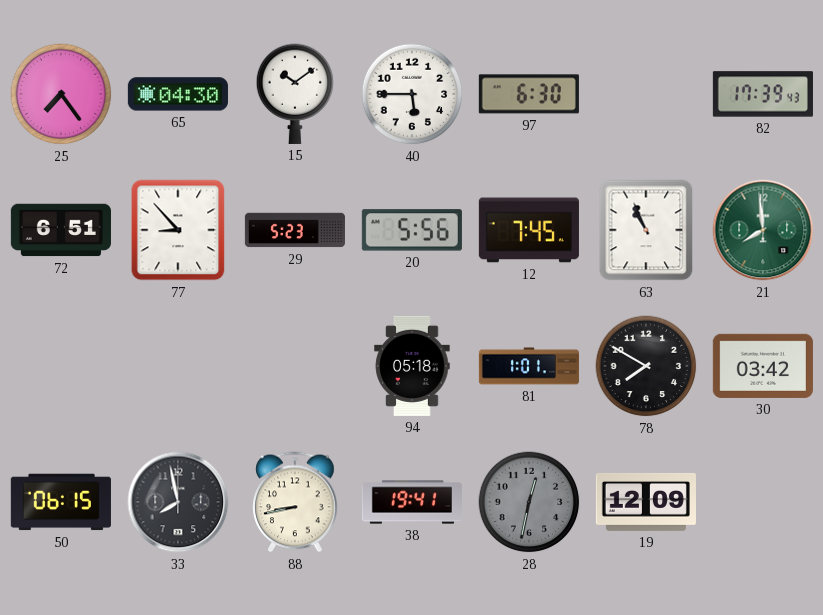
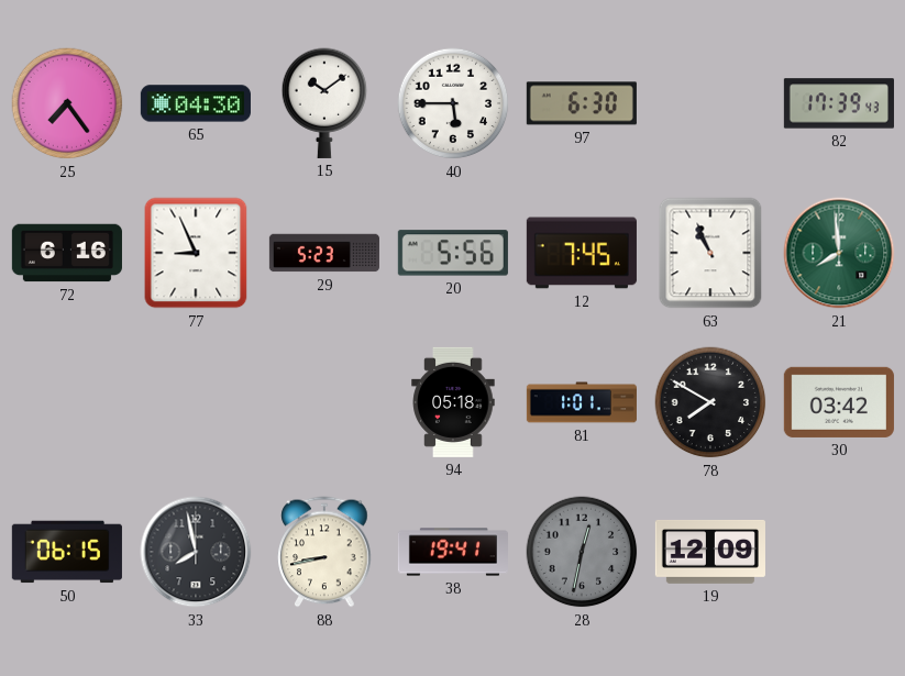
72: 6:51 -> 6:16 (67, 253)
77: 8:53 -> 8:56 (196, 253)
